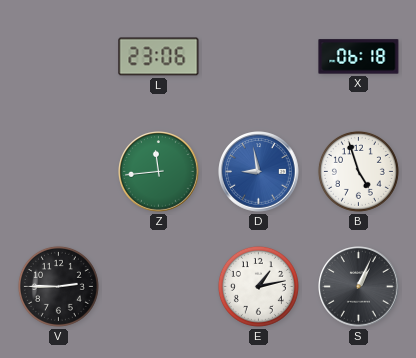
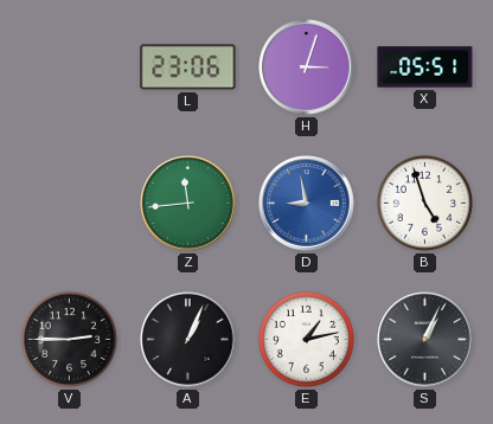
H: none -> 3:03 (307, 68)
X: 06:18 -> 05:51 (425, 68)
A: none -> 1:04 (188, 340)
